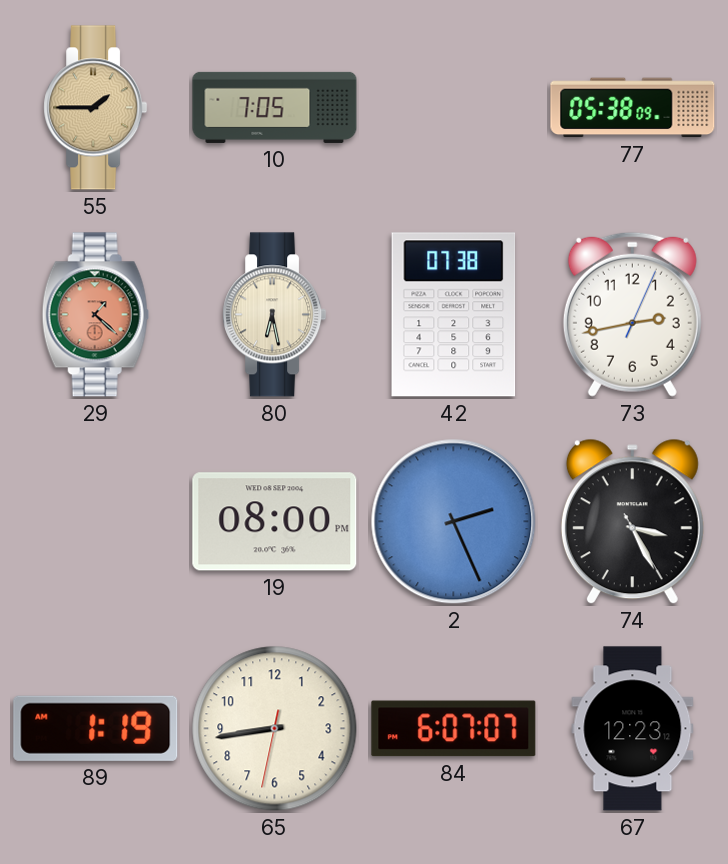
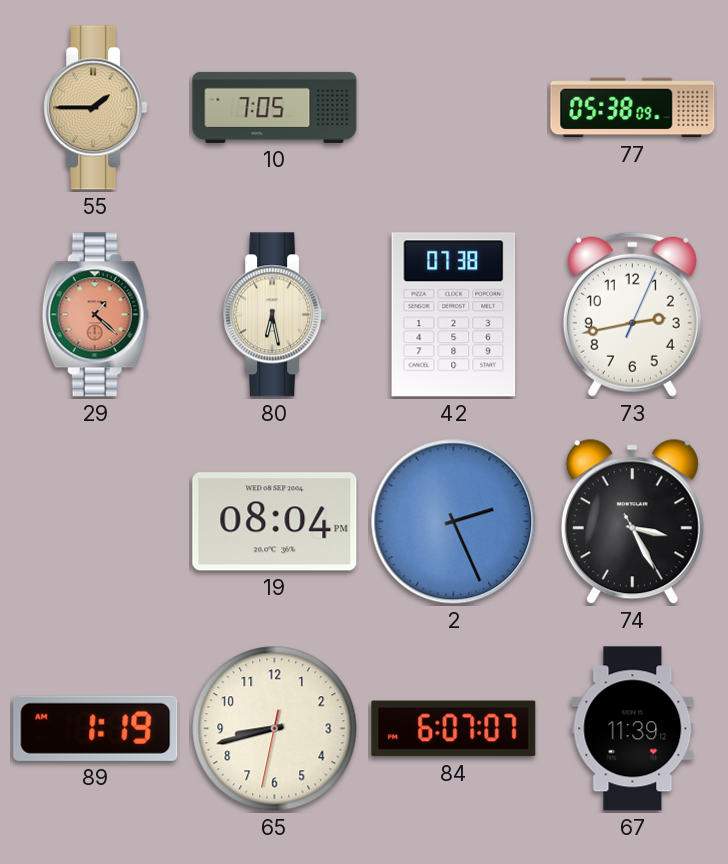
19: 08:00 -> 08:04 (275, 522)
65: 8:43 -> 8:42 (275, 729)
67: 12:23 -> 11:39 (633, 729)
